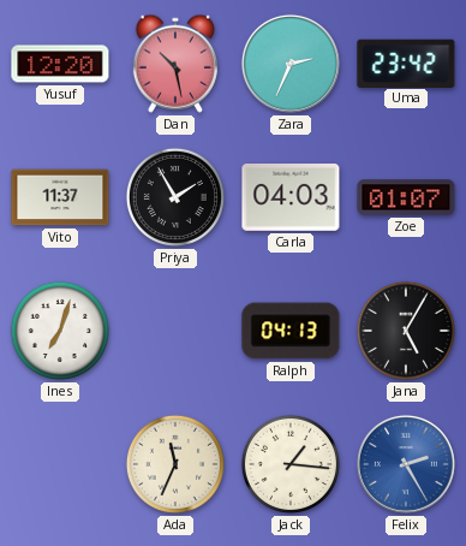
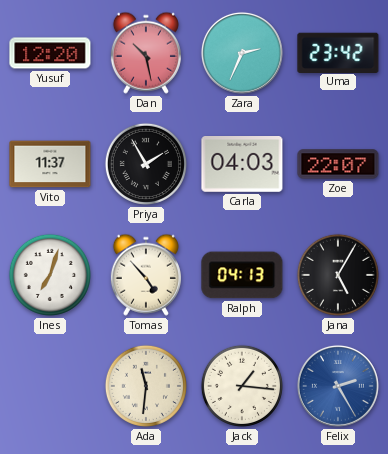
Zoe: 01:07 -> 22:07 (338, 164)
Tomas: none -> 4:53 (146, 275)
Ada: 11:34 -> 11:31 (146, 386)
